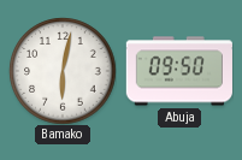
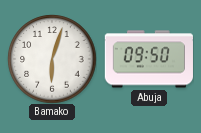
Bamako: 6:02 -> 6:03 (52, 59)
